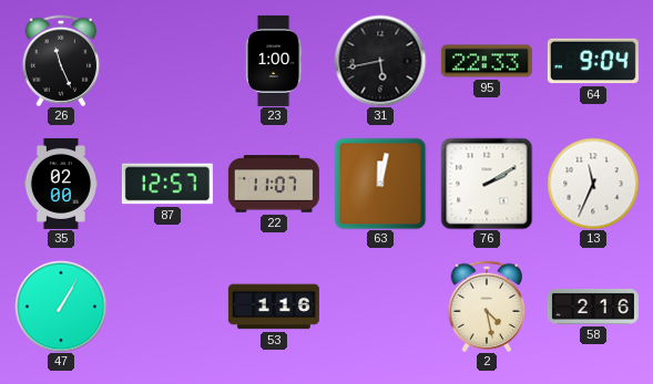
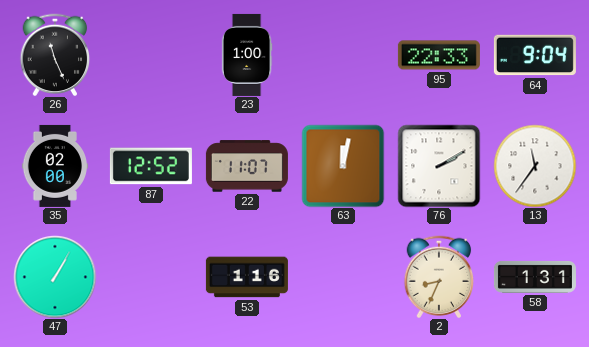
31: 5:43 -> none (380, 61)
87: 12:57 -> 12:52 (151, 166)
13: 11:34 -> 11:36 (535, 166)
2: 4:28 -> 8:34 (439, 277)
58: 2:16 -> 1:31 (535, 277)
